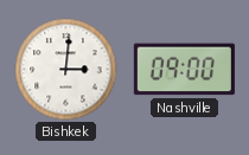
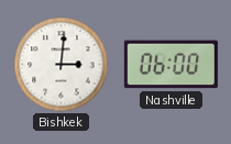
Nashville: 09:00 -> 06:00 (170, 65)
